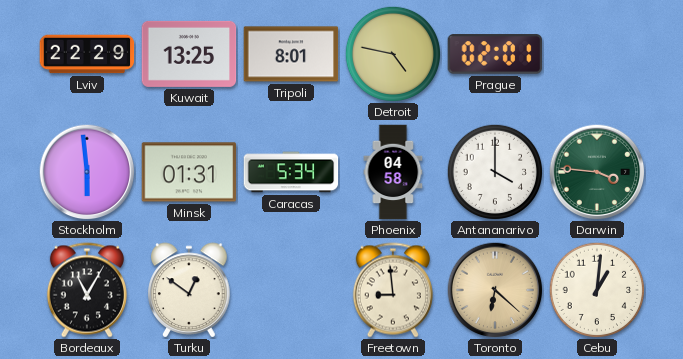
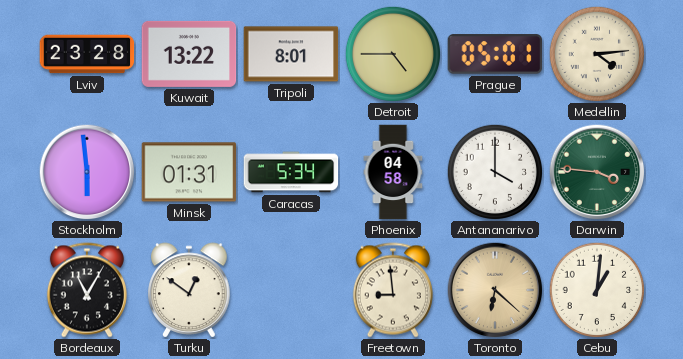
Lviv: 22:29 -> 23:28 (87, 54)
Kuwait: 13:25 -> 13:22 (189, 54)
Detroit: 4:47 -> 4:45 (392, 53)
Prague: 02:01 -> 05:01 (495, 54)
Medellin: none -> 4:14 (596, 53)
